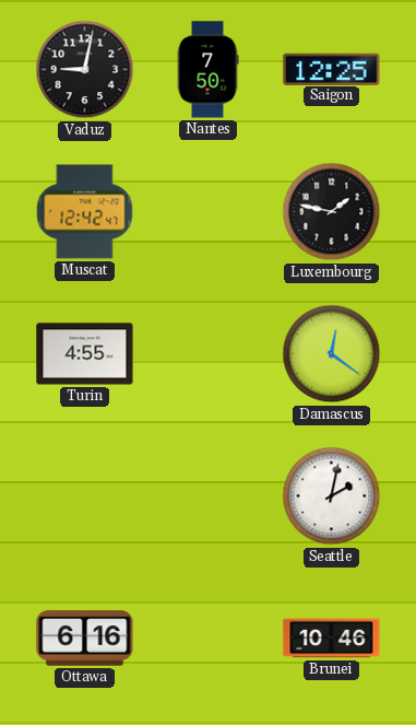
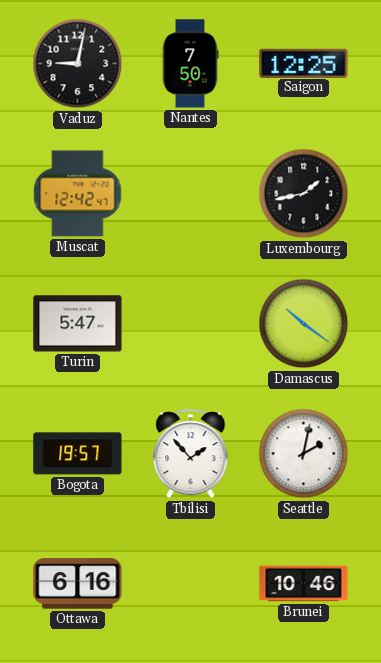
Luxembourg: 1:47 -> 1:43 (304, 194)
Turin: 4:55 -> 5:47 (78, 324)
Damascus: 12:21 -> 10:21 (304, 324)
Bogota: none -> 19:57 (78, 454)
Tbilisi: none -> 1:53 (191, 454)
